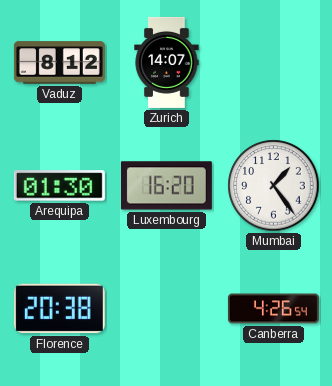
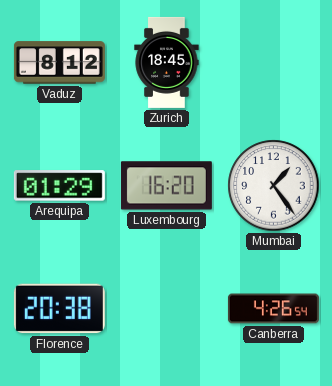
Zurich: 14:07 -> 18:45 (167, 62)
Arequipa: 01:30 -> 01:29 (59, 186)
